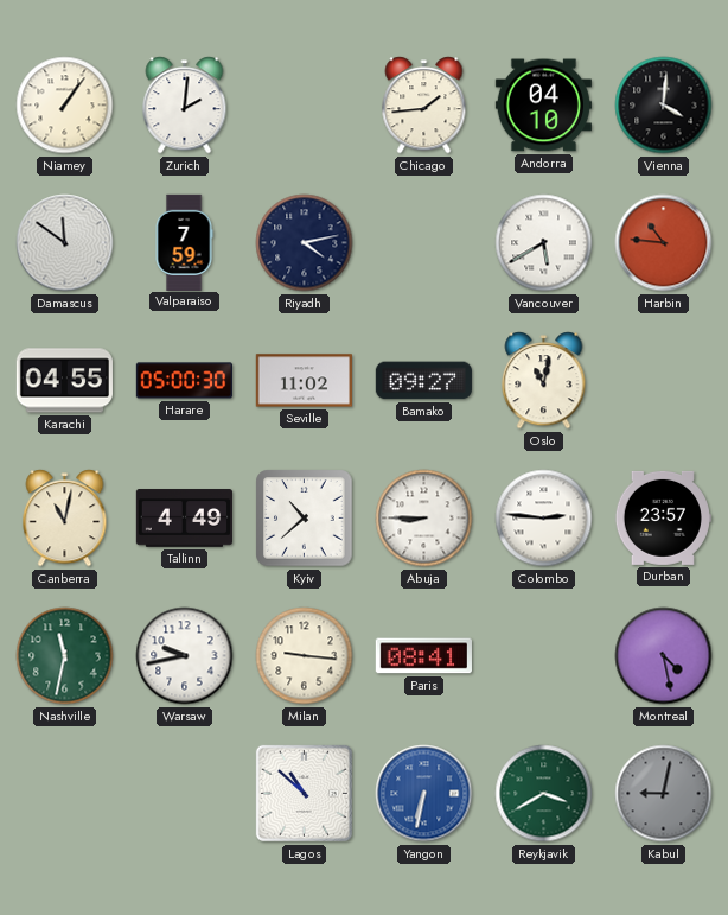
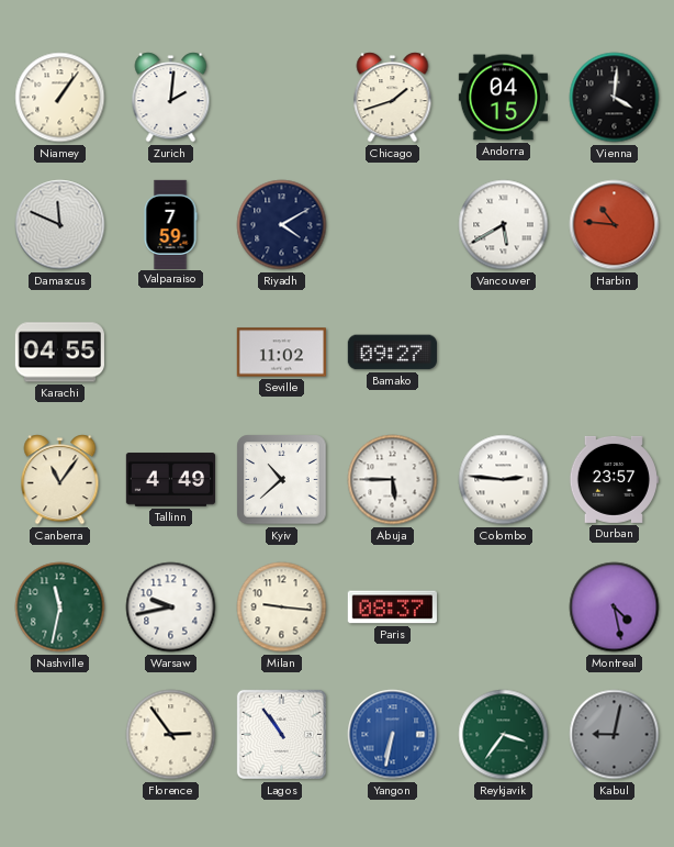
Chicago: 1:44 -> 1:42 (393, 98)
Andorra: 04:10 -> 04:15 (503, 98)
Damascus: 11:51 -> 11:49 (60, 225)
Riyadh: 4:13 -> 4:10 (282, 225)
Harare: 05:00 -> none (184, 381)
Oslo: 11:02 -> none (544, 381)
Canberra: 11:02 -> 11:06 (60, 480)
Abuja: 8:45 -> 5:45 (393, 480)
Paris: 08:41 -> 08:37 (392, 608)
Florence: none -> 2:54 (171, 735)
Lagos: 10:52 -> 10:54 (281, 734)
Reykjavik: 3:40 -> 3:36 (504, 735)
